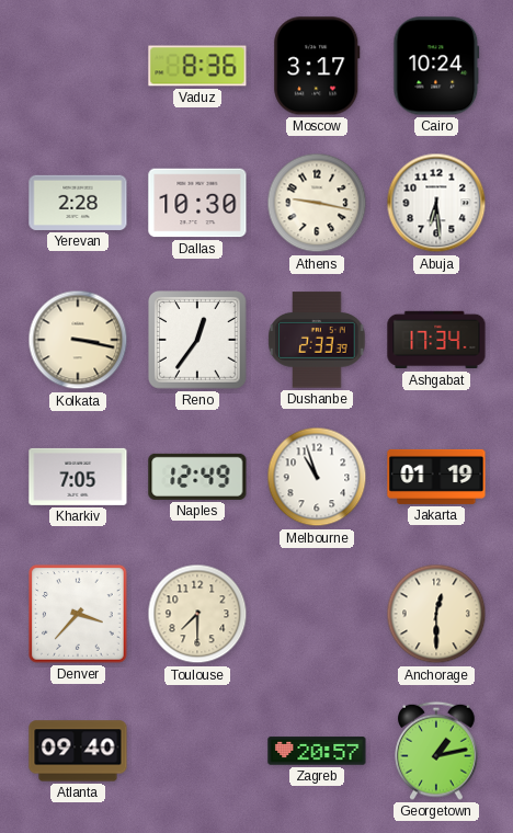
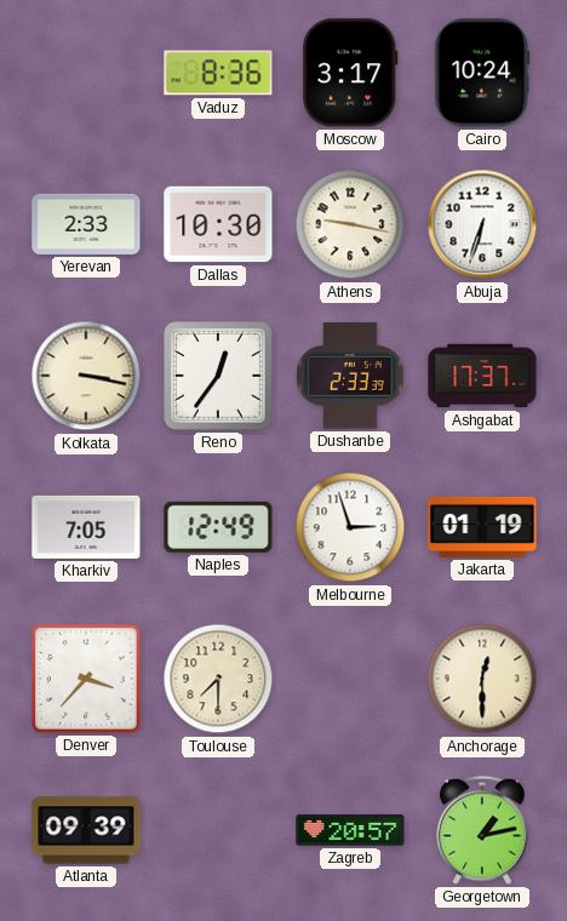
Yerevan: 2:28 -> 2:33 (86, 224)
Abuja: 6:29 -> 6:33 (482, 224)
Ashgabat: 17:34 -> 17:37 (482, 376)
Melbourne: 10:57 -> 2:57 (350, 527)
Atlanta: 09:40 -> 09:39 (86, 830)
